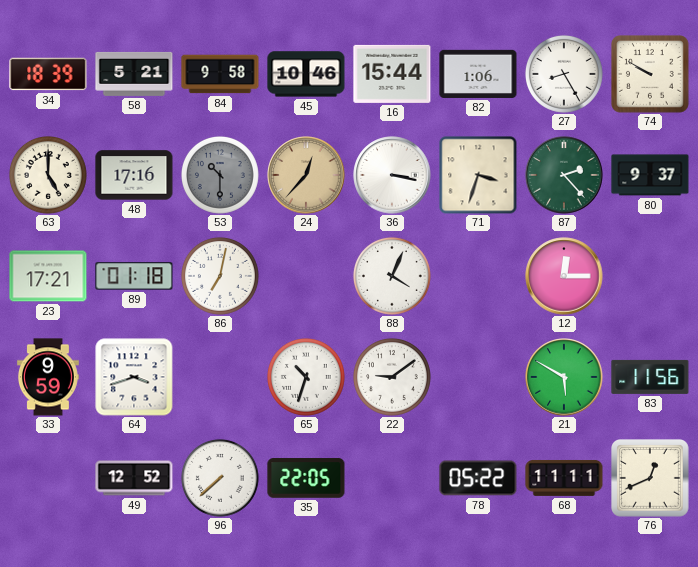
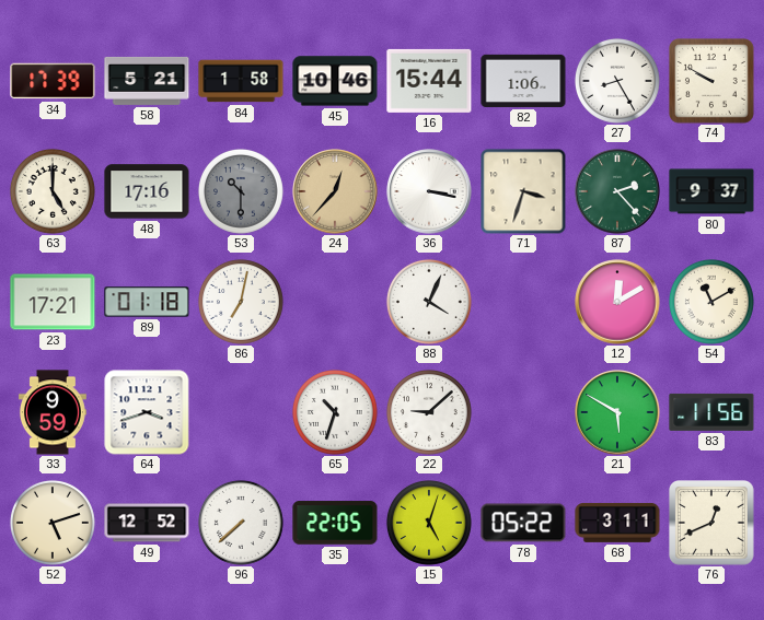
34: 18:39 -> 17:39 (53, 81)
84: 9:58 -> 1:58 (241, 81)
12: 12:15 -> 12:10 (617, 302)
54: none -> 11:10 (711, 302)
22: 9:09 -> 9:08 (429, 412)
52: none -> 5:12 (53, 523)
15: none -> 5:03 (429, 523)
68: 11:11 -> 3:11 (617, 523)
